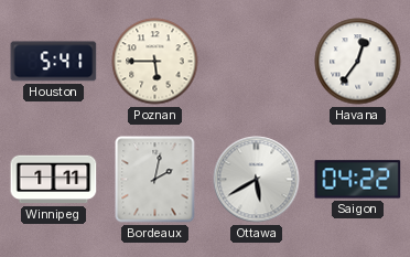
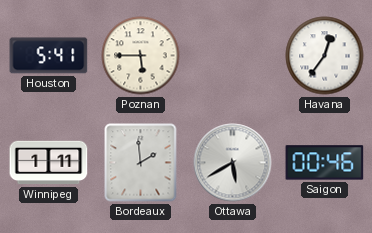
Bordeaux: 2:02 -> 1:59 (141, 163)
Saigon: 04:22 -> 00:46 (325, 163)
